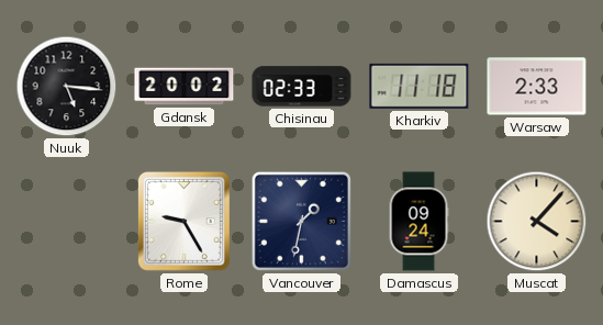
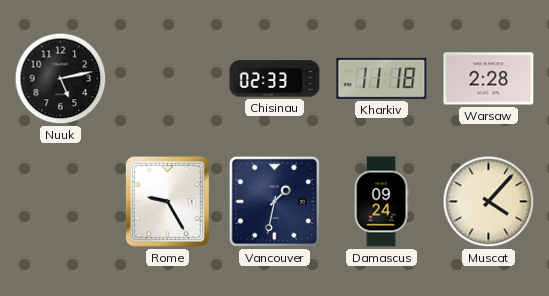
Nuuk: 5:16 -> 5:13 (61, 79)
Gdansk: 20:02 -> none (185, 87)
Warsaw: 2:33 -> 2:28 (489, 79)
